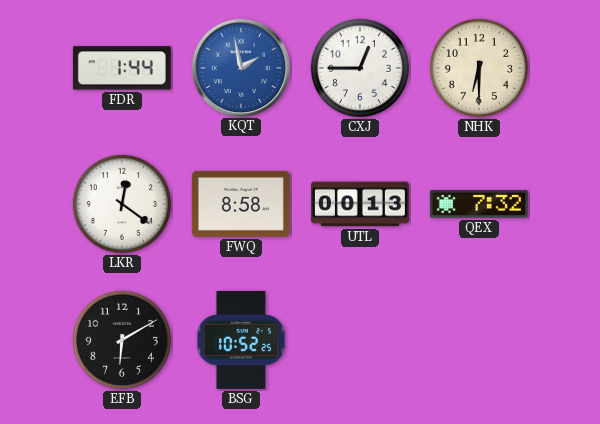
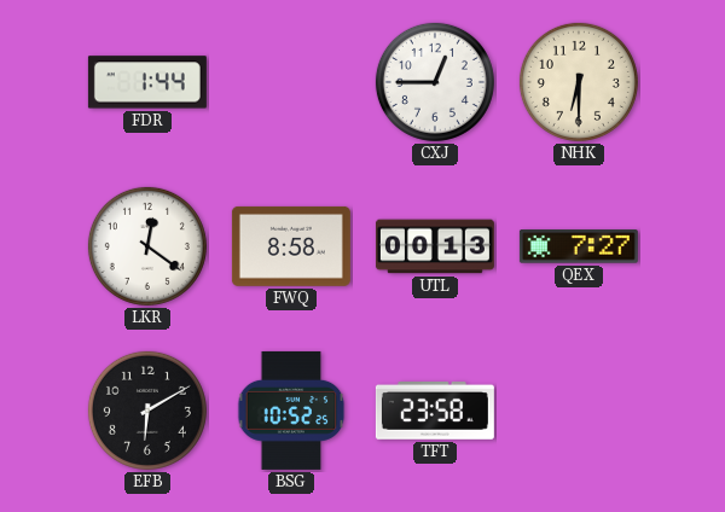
KQT: 1:58 -> none (240, 67)
QEX: 7:32 -> 7:27 (579, 246)
TFT: none -> 23:58 (435, 412)
